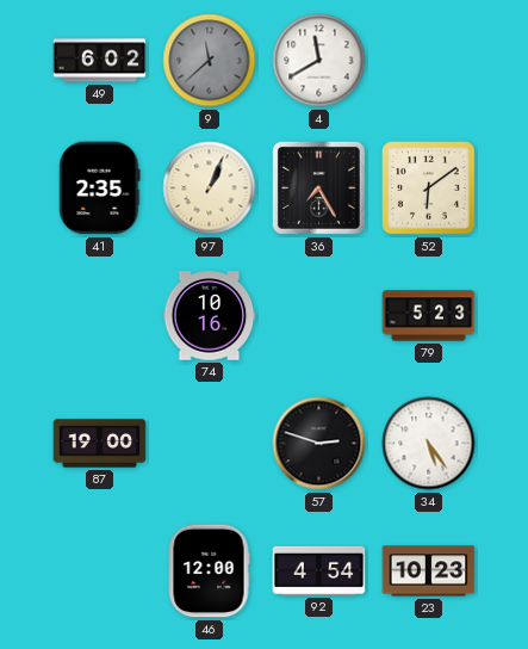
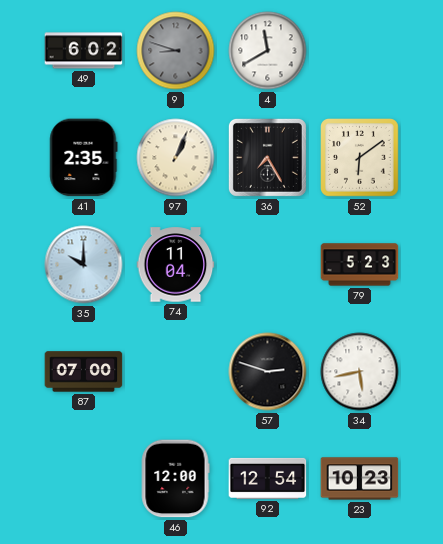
9: 11:38 -> 8:48 (176, 51)
35: none -> 10:00 (84, 265)
74: 10:16 -> 11:04 (176, 265)
87: 19:00 -> 07:00 (84, 372)
34: 5:24 -> 5:43 (360, 372)
92: 4:54 -> 12:54 (268, 478)
